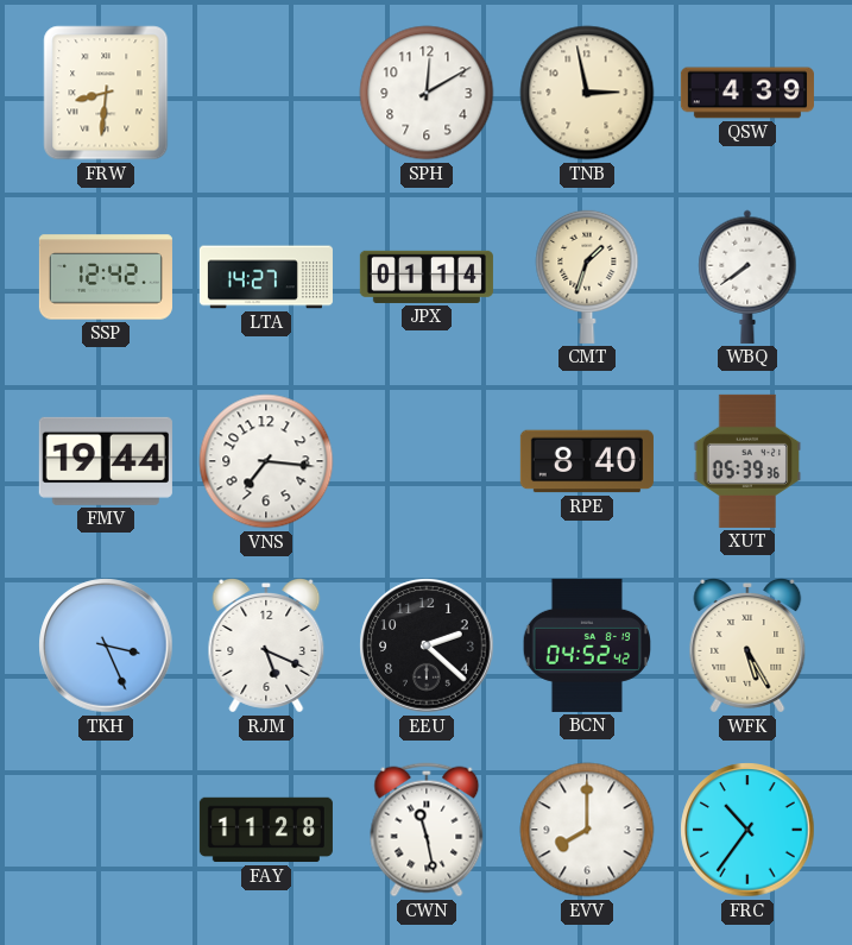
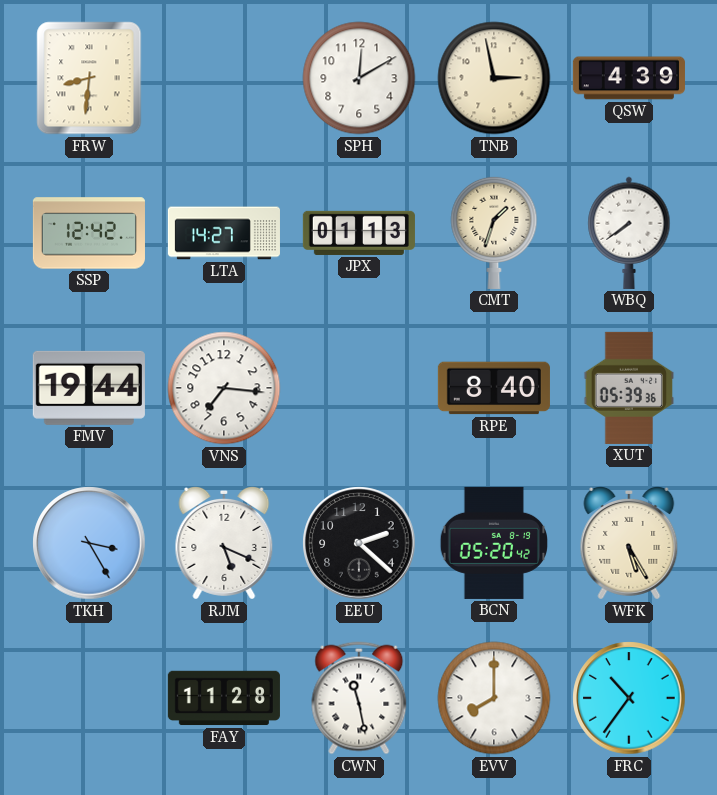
JPX: 01:14 -> 01:13 (359, 233)
TKH: 3:26 -> 3:25 (89, 543)
BCN: 04:52 -> 05:20 (493, 543)
